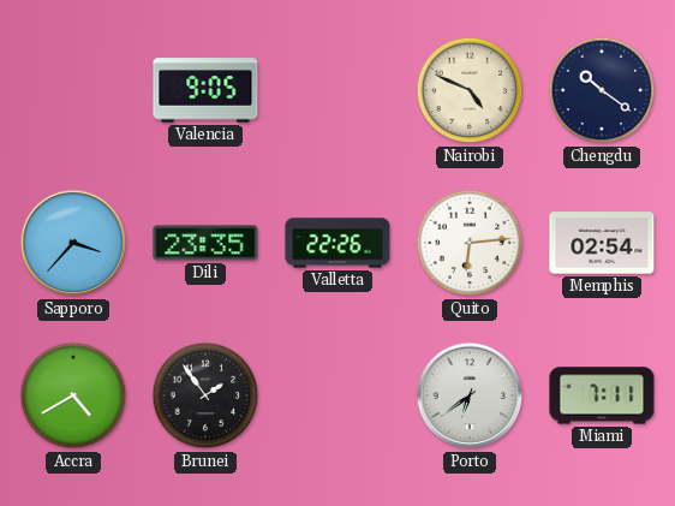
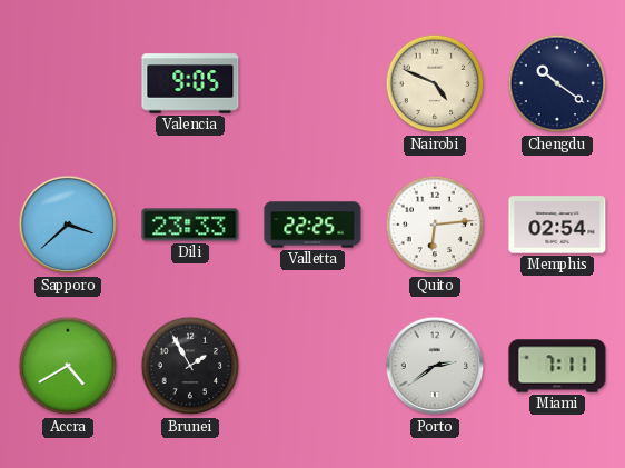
Sapporo: 3:37 -> 3:38 (68, 225)
Dili: 23:35 -> 23:33 (190, 225)
Valletta: 22:26 -> 22:25 (312, 225)
Brunei: 1:54 -> 1:55 (190, 366)
Porto: 6:39 -> 2:39 (435, 366)
